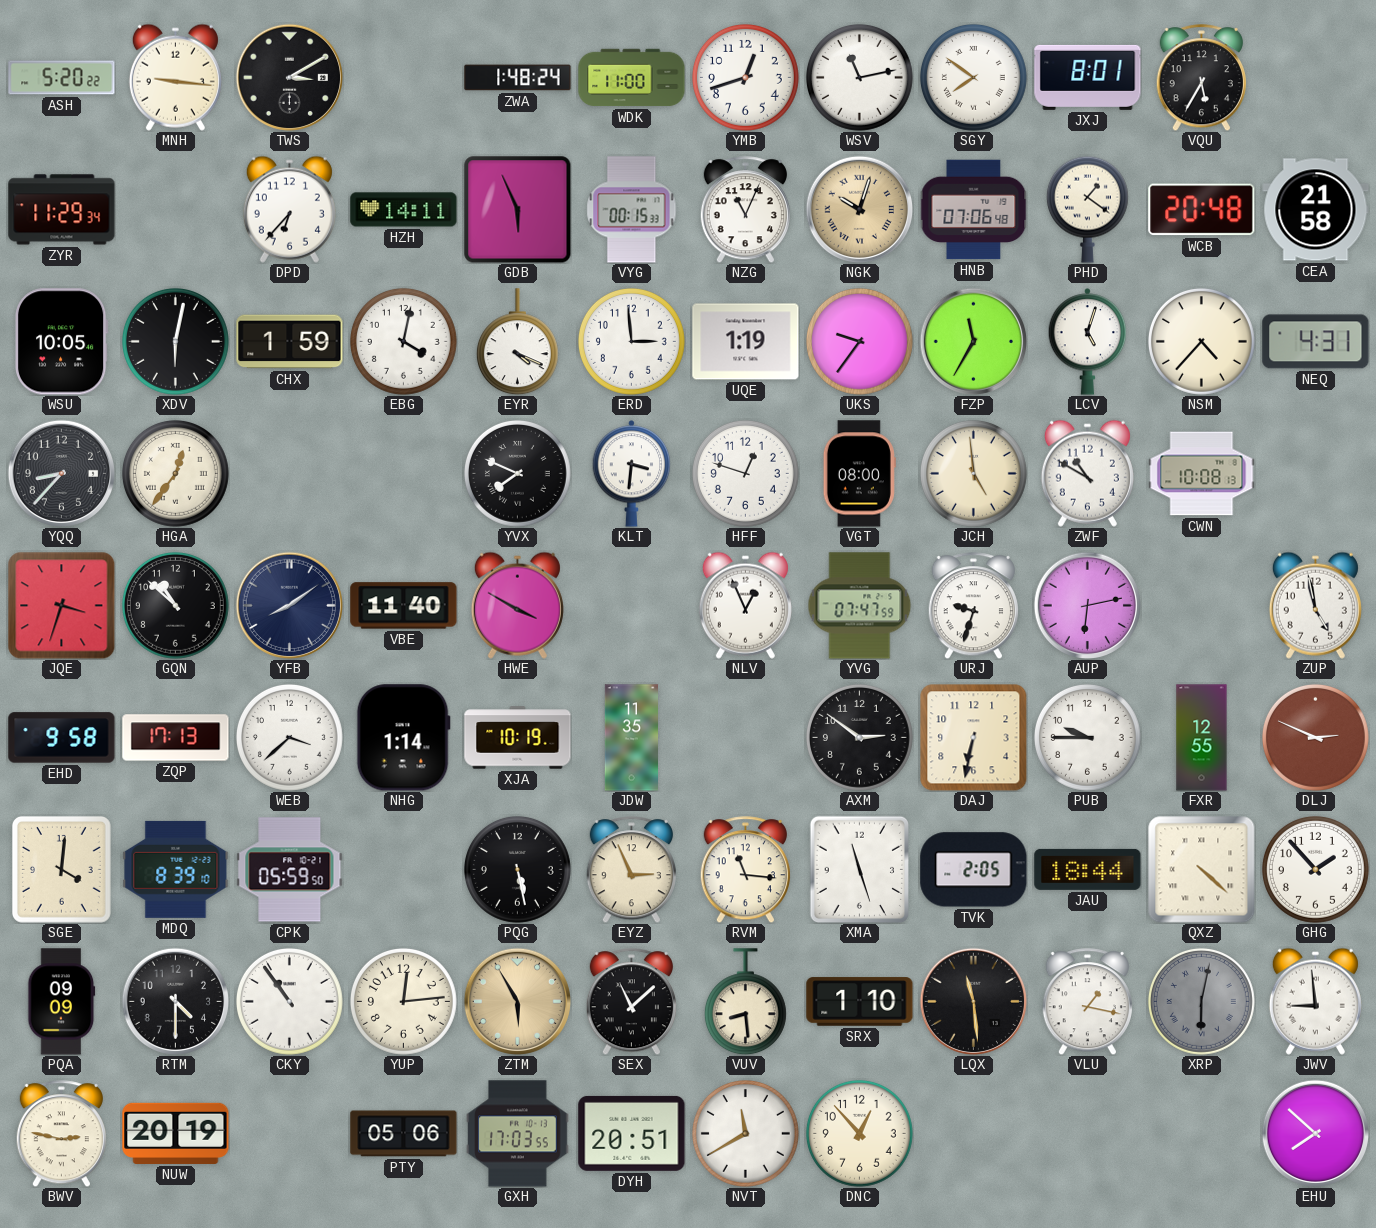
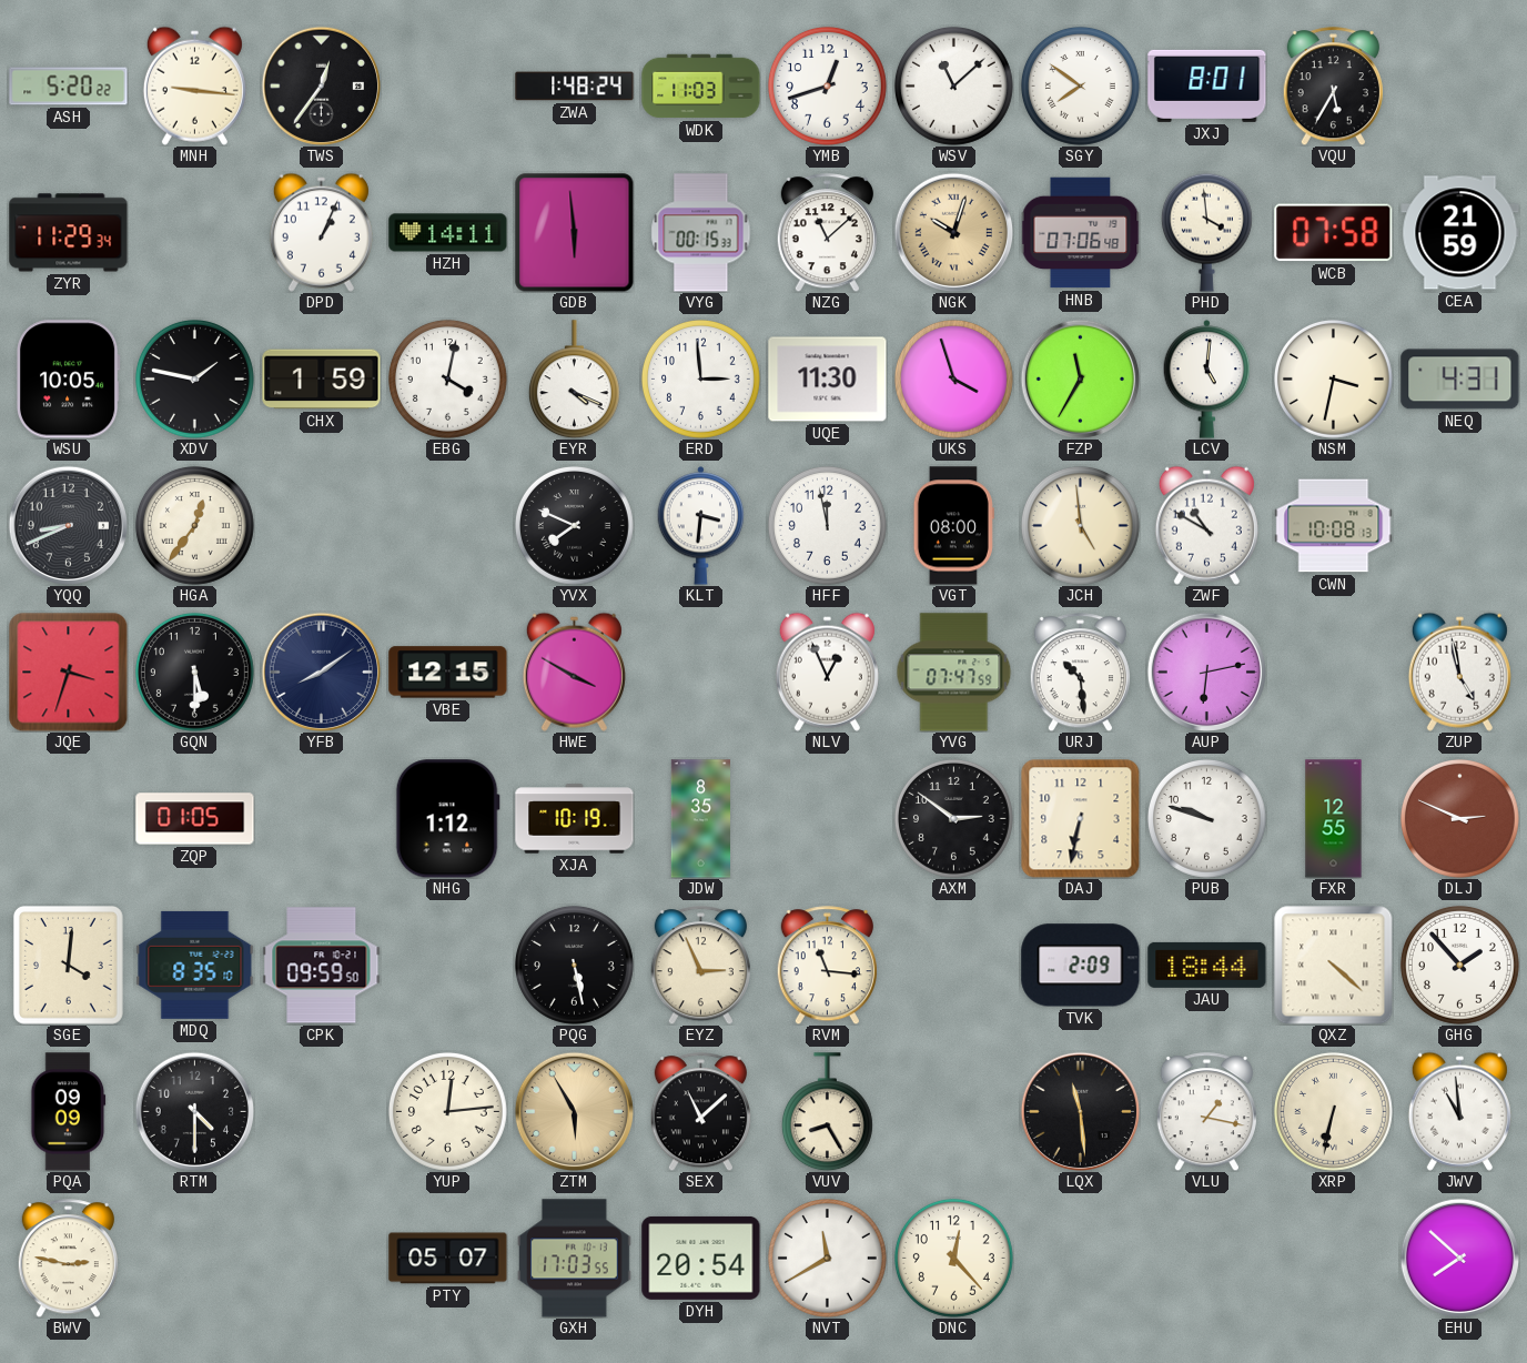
TWS: 3:10 -> 12:36 (321, 85)
WDK: 11:00 -> 11:03 (701, 87)
WSV: 11:13 -> 11:08 (953, 85)
DPD: 6:37 -> 1:04 (321, 232)
GDB: 5:56 -> 5:59 (575, 233)
NZG: 11:04 -> 11:08 (827, 233)
PHD: 1:21 -> 3:59 (1206, 232)
WCB: 20:48 -> 07:58 (1334, 233)
CEA: 21:58 -> 21:59 (1460, 233)
XDV: 6:02 -> 1:47 (194, 378)
UQE: 1:19 -> 11:30 (828, 380)
UKS: 9:36 -> 3:57 (953, 378)
LCV: 5:03 -> 5:01 (1207, 380)
NSM: 4:37 -> 3:32 (1333, 378)
YQQ: 8:37 -> 8:41 (68, 525)
HFF: 12:48 -> 11:58 (827, 525)
GQN: 10:52 -> 5:30 (194, 672)
VBE: 11:40 -> 12:15 (448, 673)
URJ: 9:33 -> 10:29 (1080, 673)
EHD: 9:58 -> none (62, 738)
ZQP: 17:13 -> 01:05 (195, 819)
WEB: 3:38 -> none (289, 737)
NHG: 1:14 -> 1:12 (447, 819)
JDW: 11:35 -> 8:35 (701, 819)
PUB: 9:45 -> 9:48 (1206, 818)
MDQ: 8:39 -> 8:35 (195, 965)
CPK: 05:59 -> 09:59 (322, 966)
XMA: 11:27 -> none (860, 869)
TVK: 2:05 -> 2:09 (1081, 966)
CKY: 10:54 -> none (289, 1001)
VUV: 8:29 -> 8:25 (827, 1112)
SRX: 1:10 -> none (860, 1002)
XRP: 6:02 -> 6:32 (1333, 1111)
XRP dial: grey -> cream (1333, 1111)
JWV: 8:59 -> 10:59 (1459, 1111)
NUW: 20:19 -> none (176, 1133)
PTY: 05:06 -> 05:07 (448, 1259)
DYH: 20:51 -> 20:54 (701, 1258)
DNC: 12:53 -> 12:23 (953, 1258)
